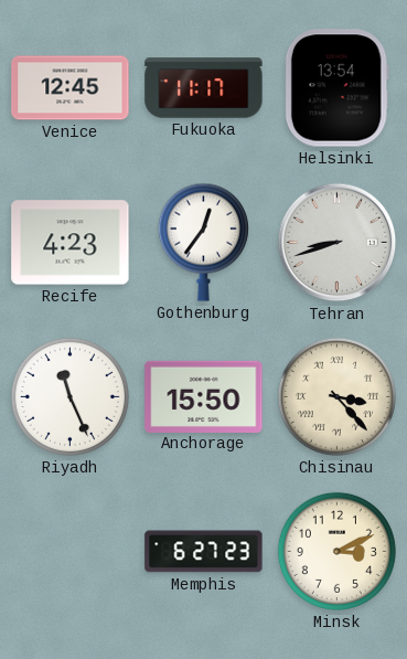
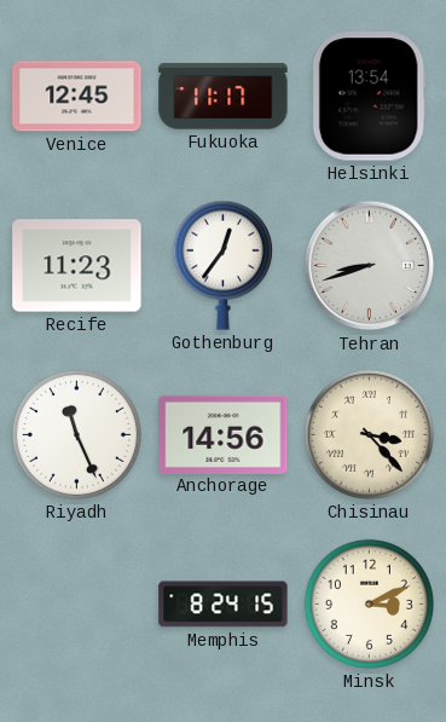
Recife: 4:23 -> 11:23 (77, 266)
Anchorage: 15:50 -> 14:56 (224, 434)
Memphis: 6:27 -> 8:24 (224, 605)
